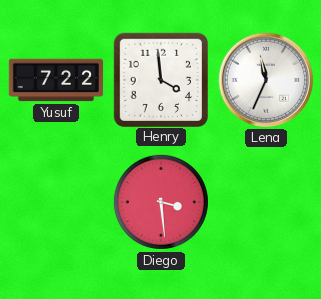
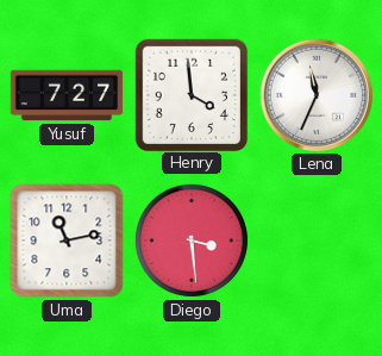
Yusuf: 7:22 -> 7:27 (67, 95)
Uma: none -> 11:13 (67, 241)
